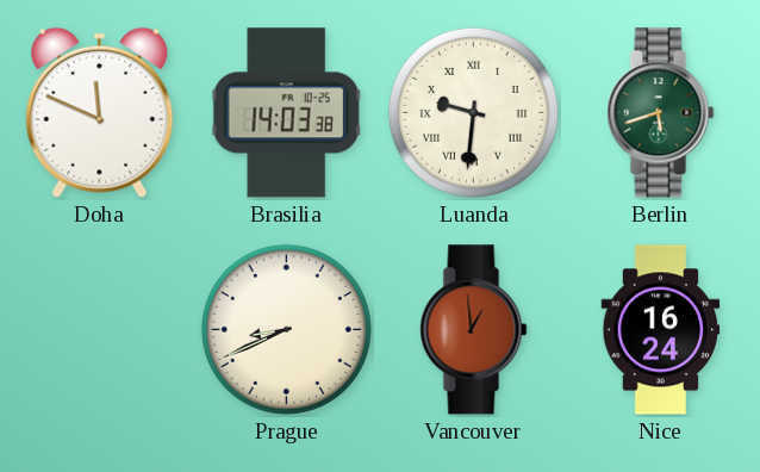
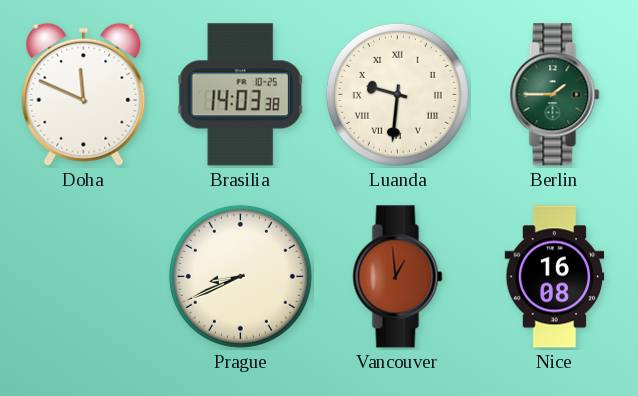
Berlin: 5:42 -> 1:45 (555, 95)
Nice: 16:24 -> 16:08 (555, 277)
